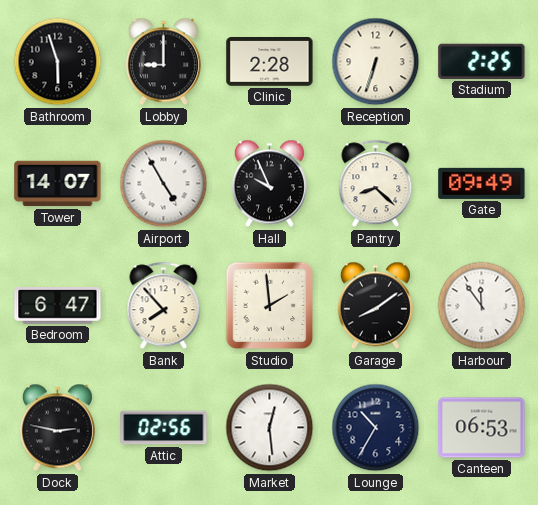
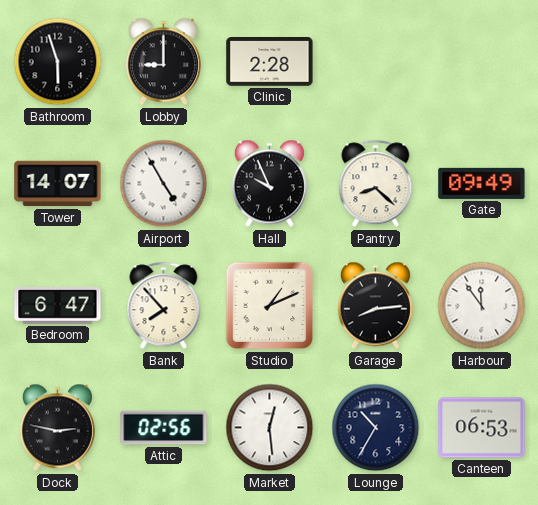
Reception: 6:33 -> none (376, 62)
Stadium: 2:25 -> none (482, 61)
Studio: 1:59 -> 1:11 (270, 306)
Garage: 8:09 -> 8:14 (375, 306)
